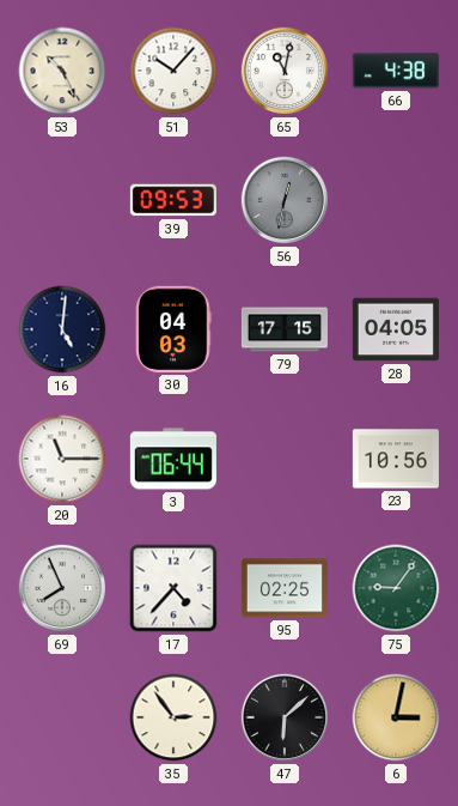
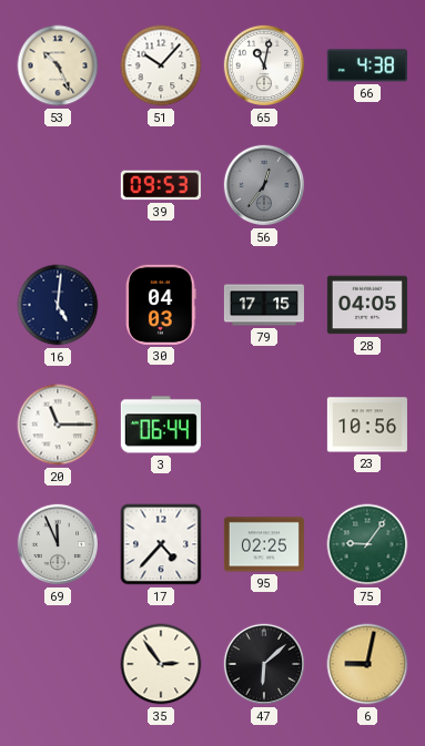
56: 12:32 -> 12:36 (264, 185)
69: 7:56 -> 11:56 (58, 544)
6: 3:02 -> 9:02 (367, 664)
